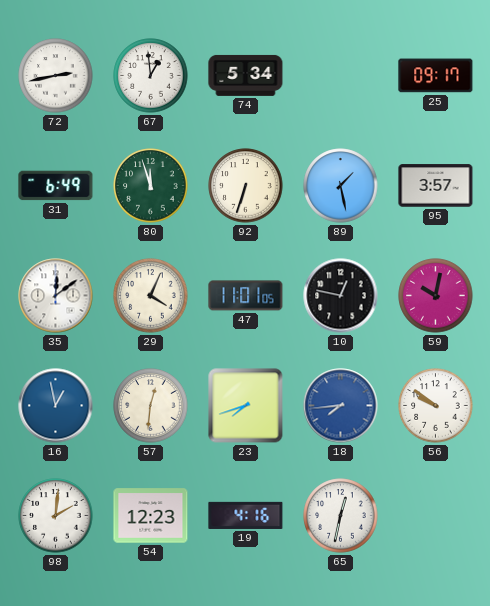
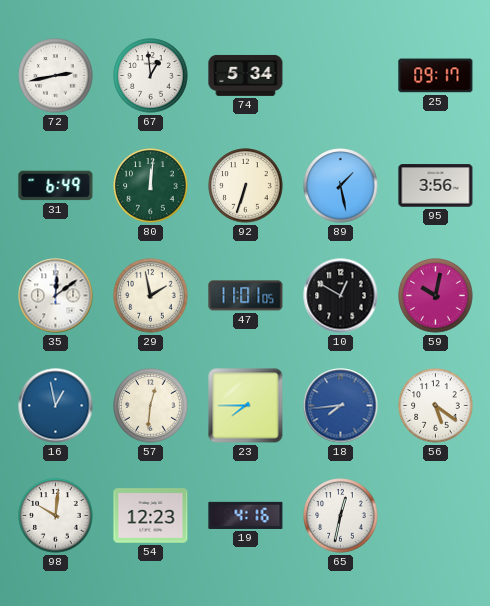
80: 11:57 -> 12:01 (151, 186)
95: 3:57 -> 3:56 (436, 186)
29: 4:04 -> 1:58 (151, 296)
10: 12:47 -> 12:50 (341, 296)
23: 7:42 -> 7:45 (246, 406)
56: 9:51 -> 5:21 (436, 406)
98: 2:01 -> 10:01 (56, 516)
